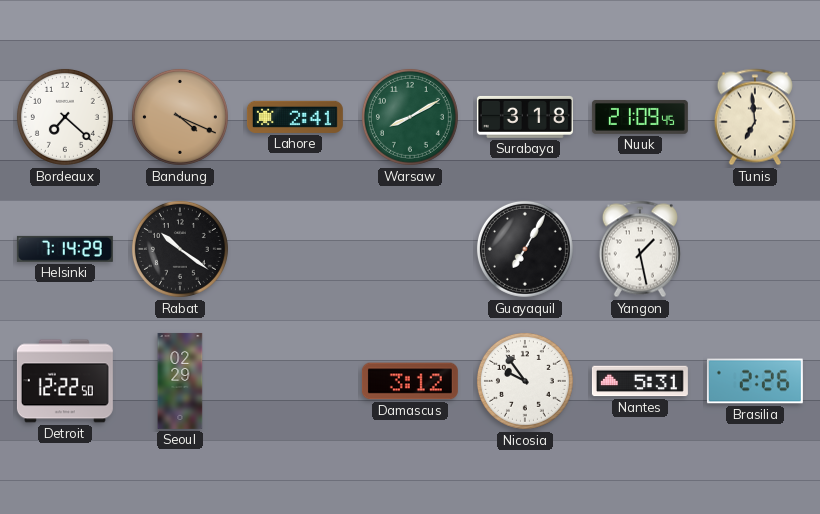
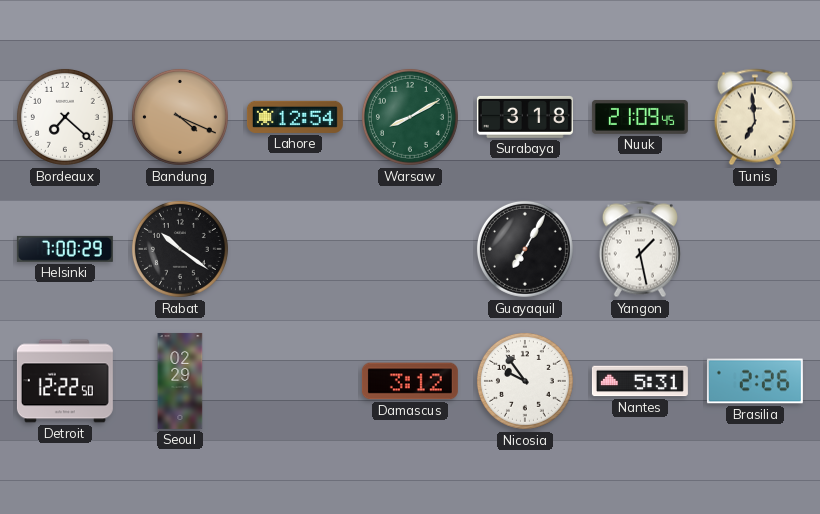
Lahore: 2:41 -> 12:54 (295, 117)
Helsinki: 7:14 -> 7:00 (65, 249)
